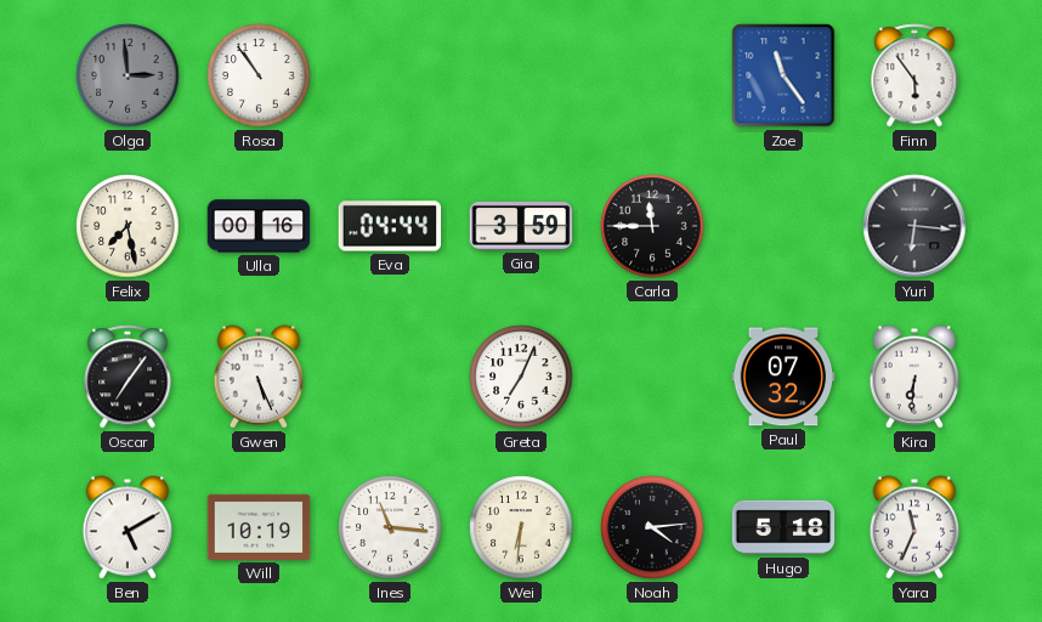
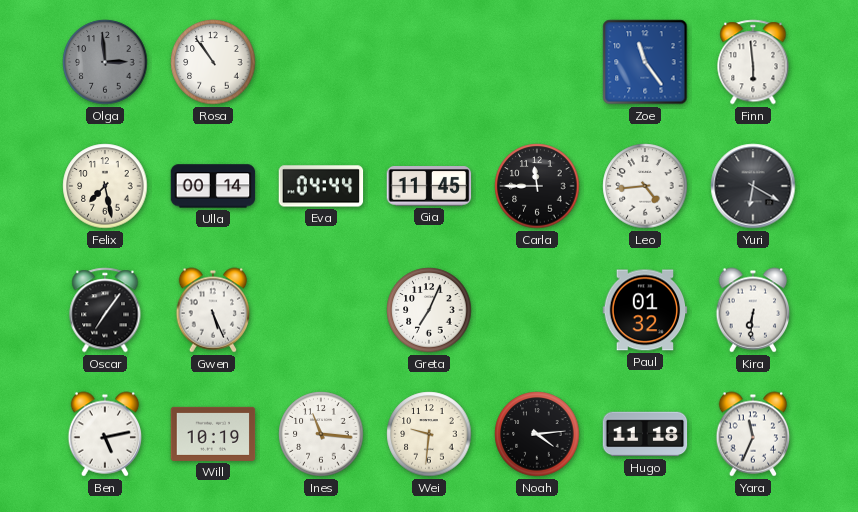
Finn: 5:54 -> 5:59 (753, 62)
Ulla: 00:16 -> 00:14 (213, 186)
Gia: 3:59 -> 11:45 (429, 186)
Leo: none -> 4:44 (645, 186)
Yuri: 6:16 -> 6:20 (753, 186)
Paul: 07:32 -> 01:32 (645, 310)
Ben: 5:10 -> 5:13 (105, 434)
Wei: 6:31 -> 9:31 (429, 434)
Hugo: 5:18 -> 11:18 (645, 434)
